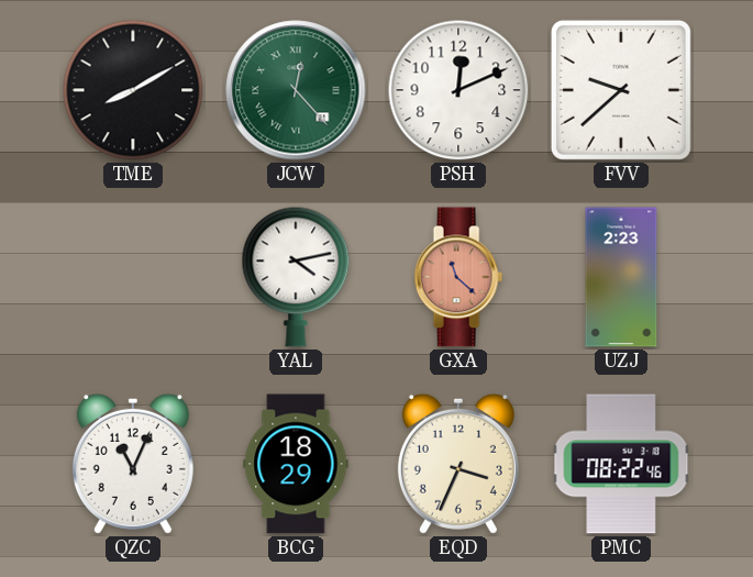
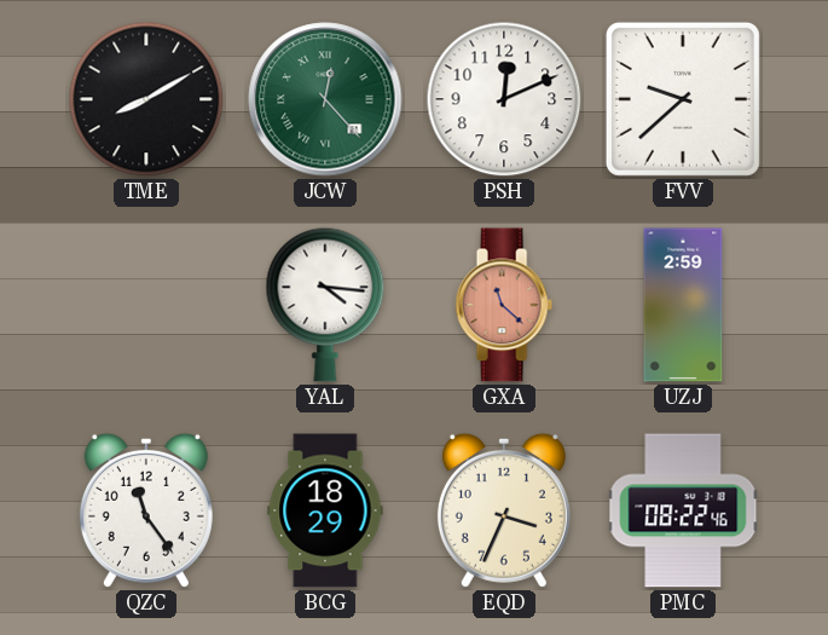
YAL: 4:13 -> 4:16 (325, 305)
UZJ: 2:23 -> 2:59 (683, 305)
QZC: 11:04 -> 11:24 (146, 510)
